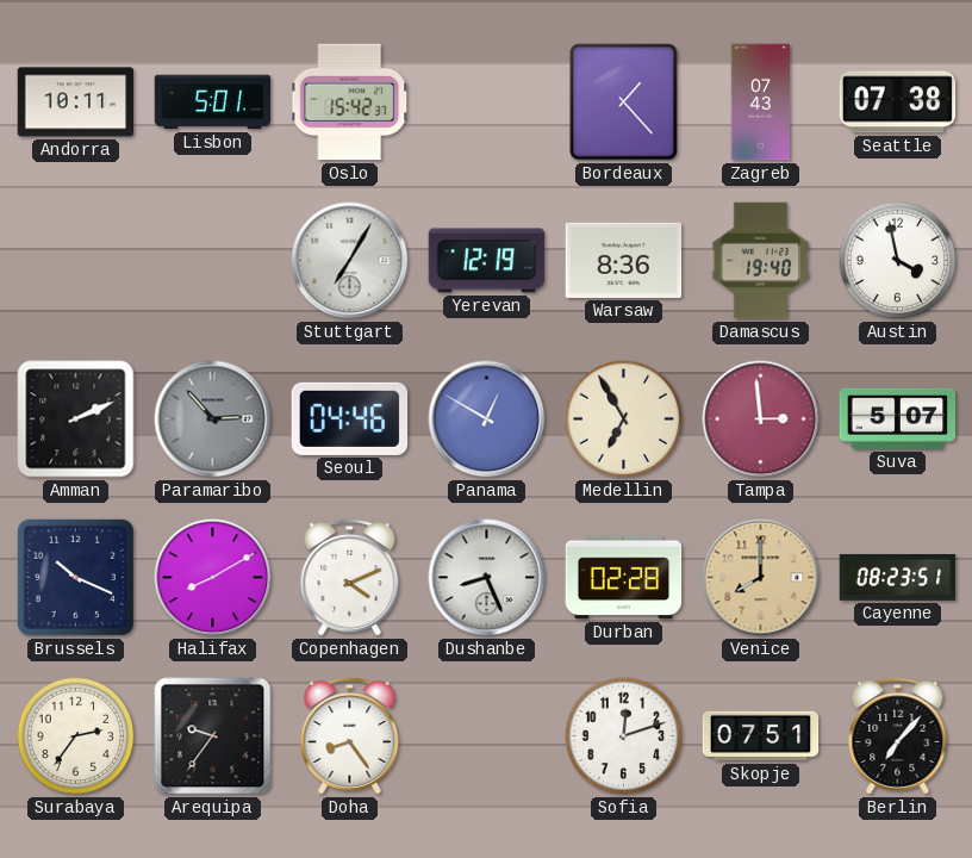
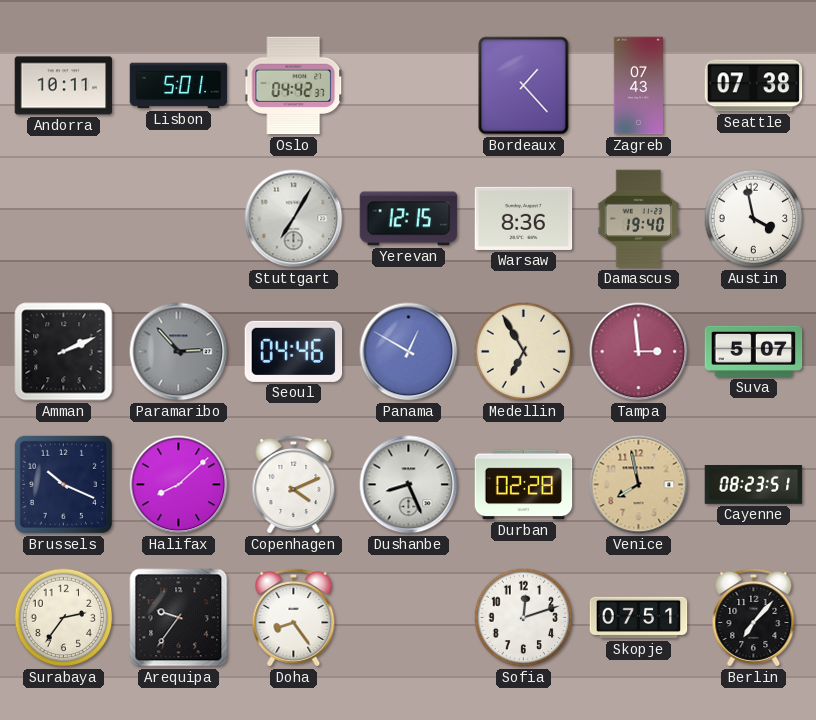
Oslo: 15:42 -> 04:42 (294, 86)
Yerevan: 12:19 -> 12:15 (409, 219)
Halifax: 8:10 -> 8:08 (179, 485)
Venice: 8:00 -> 7:58 (639, 485)
